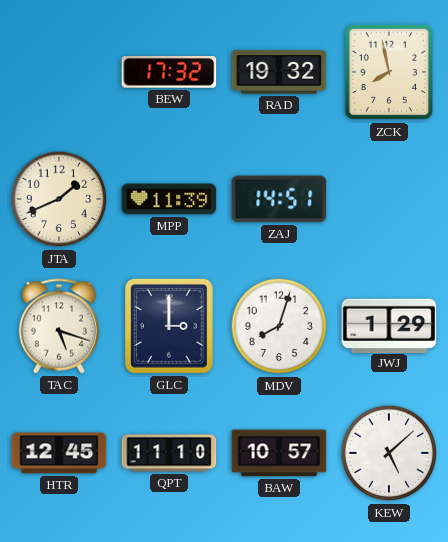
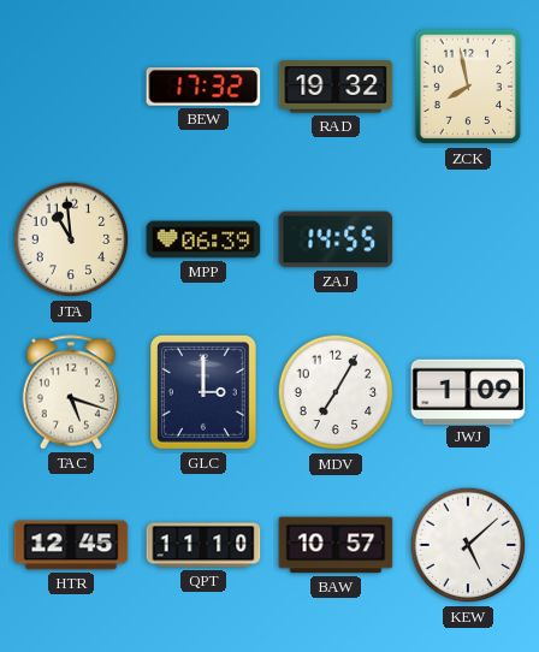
JTA: 1:41 -> 10:59 (71, 239)
MPP: 11:39 -> 06:39 (203, 239)
ZAJ: 14:51 -> 14:55 (336, 239)
MDV: 8:03 -> 7:05 (336, 392)
JWJ: 1:29 -> 1:09 (468, 391)
